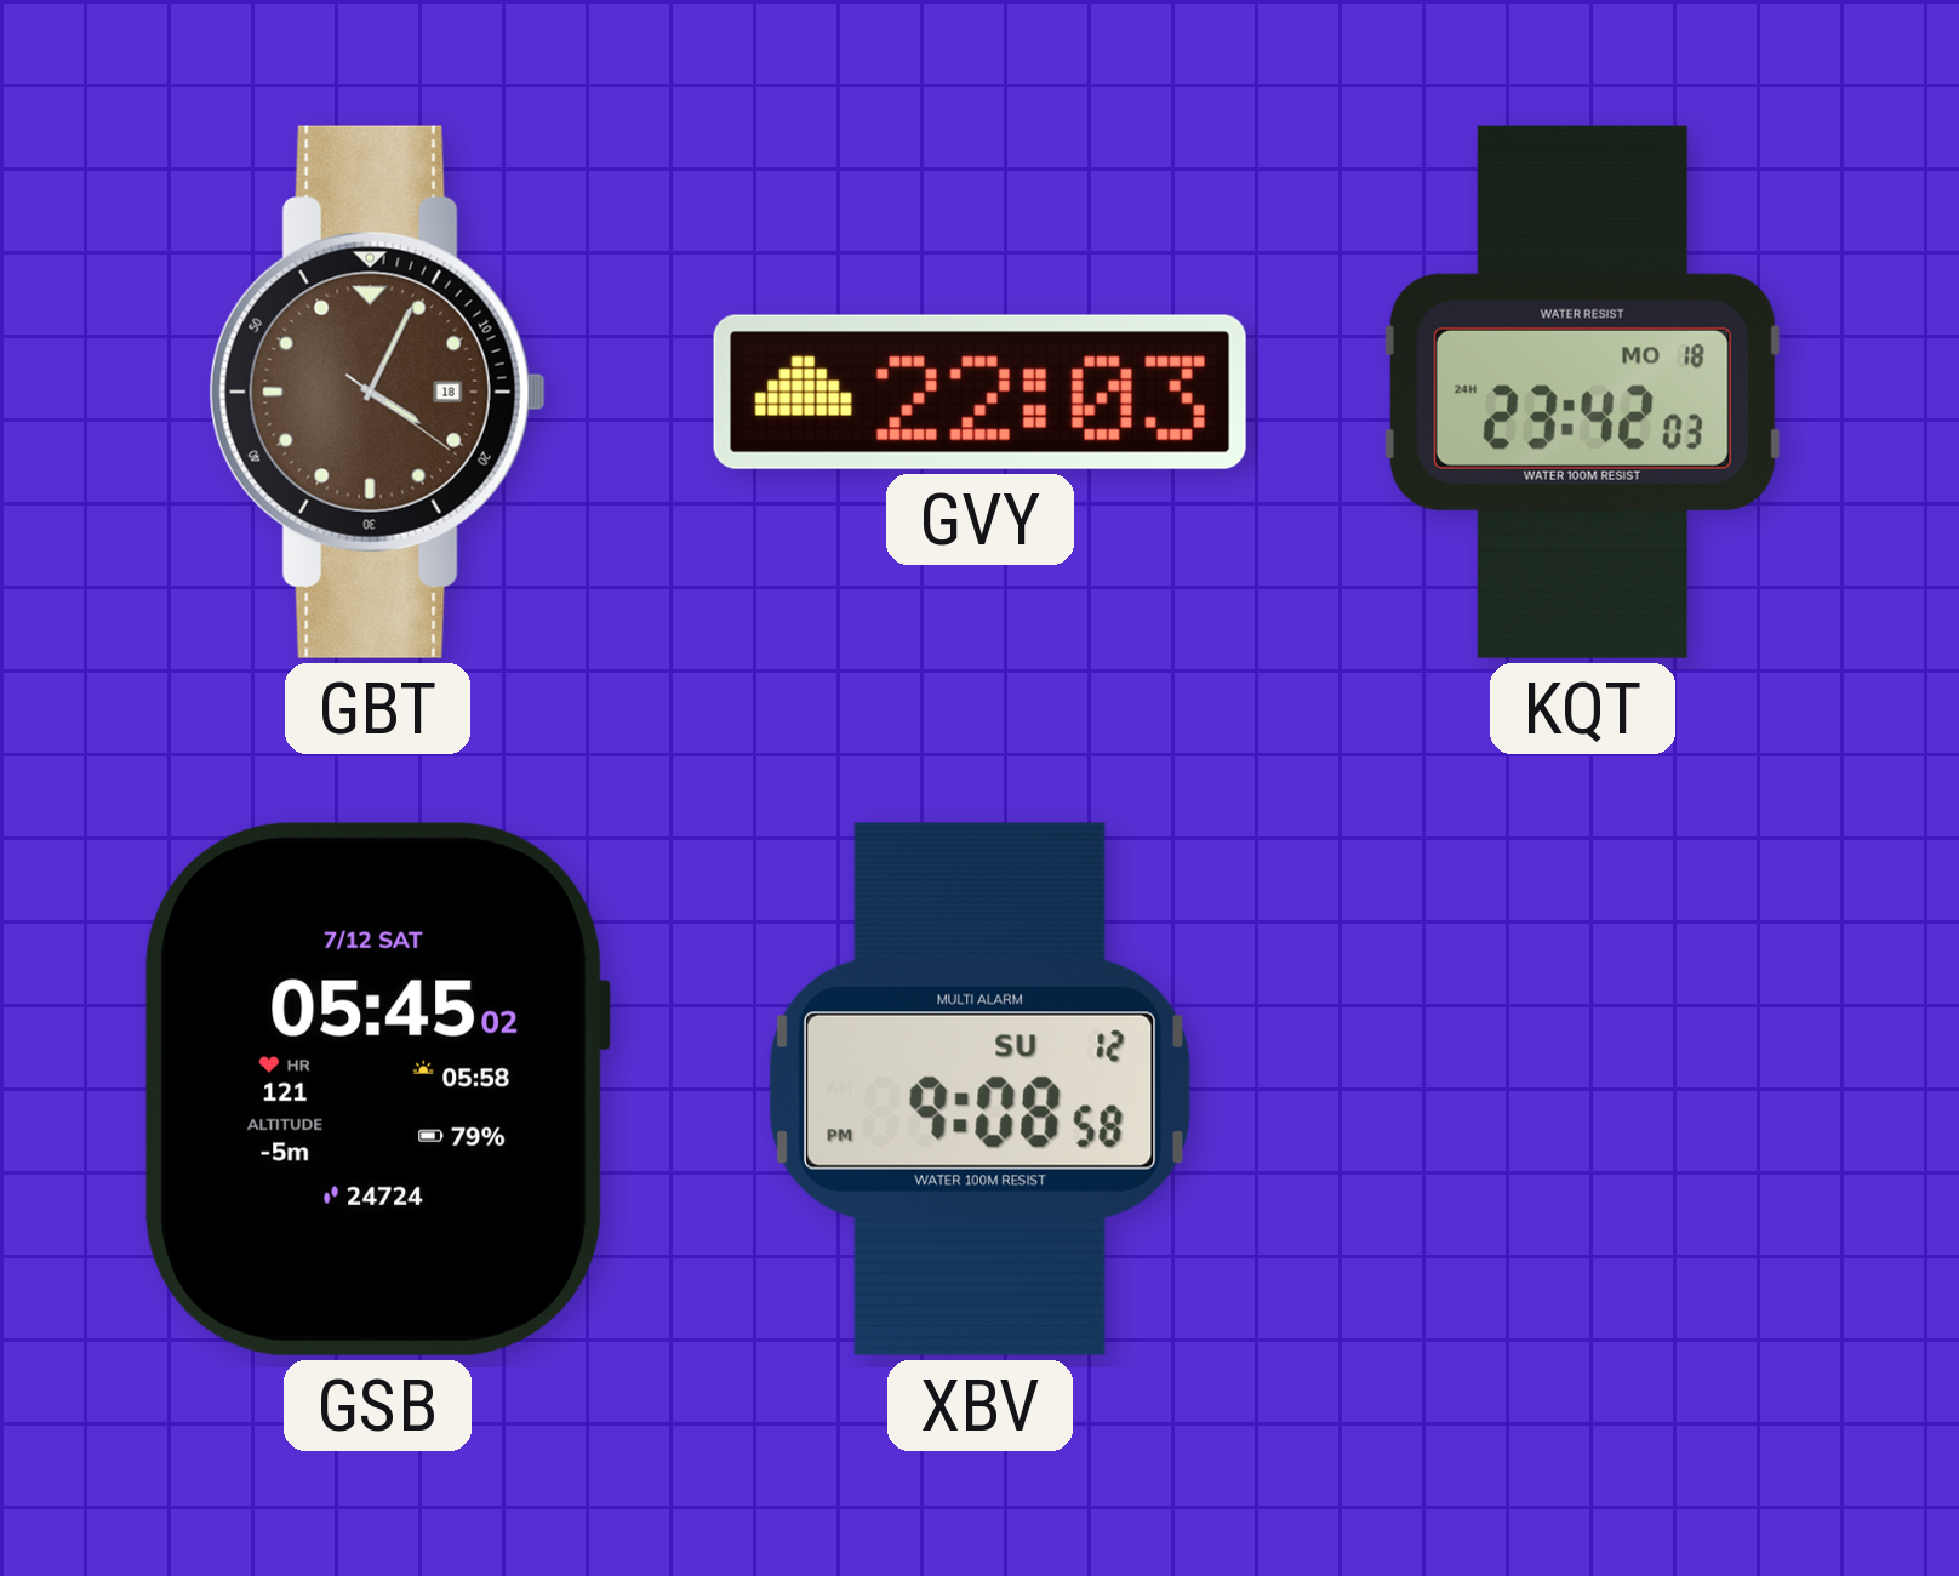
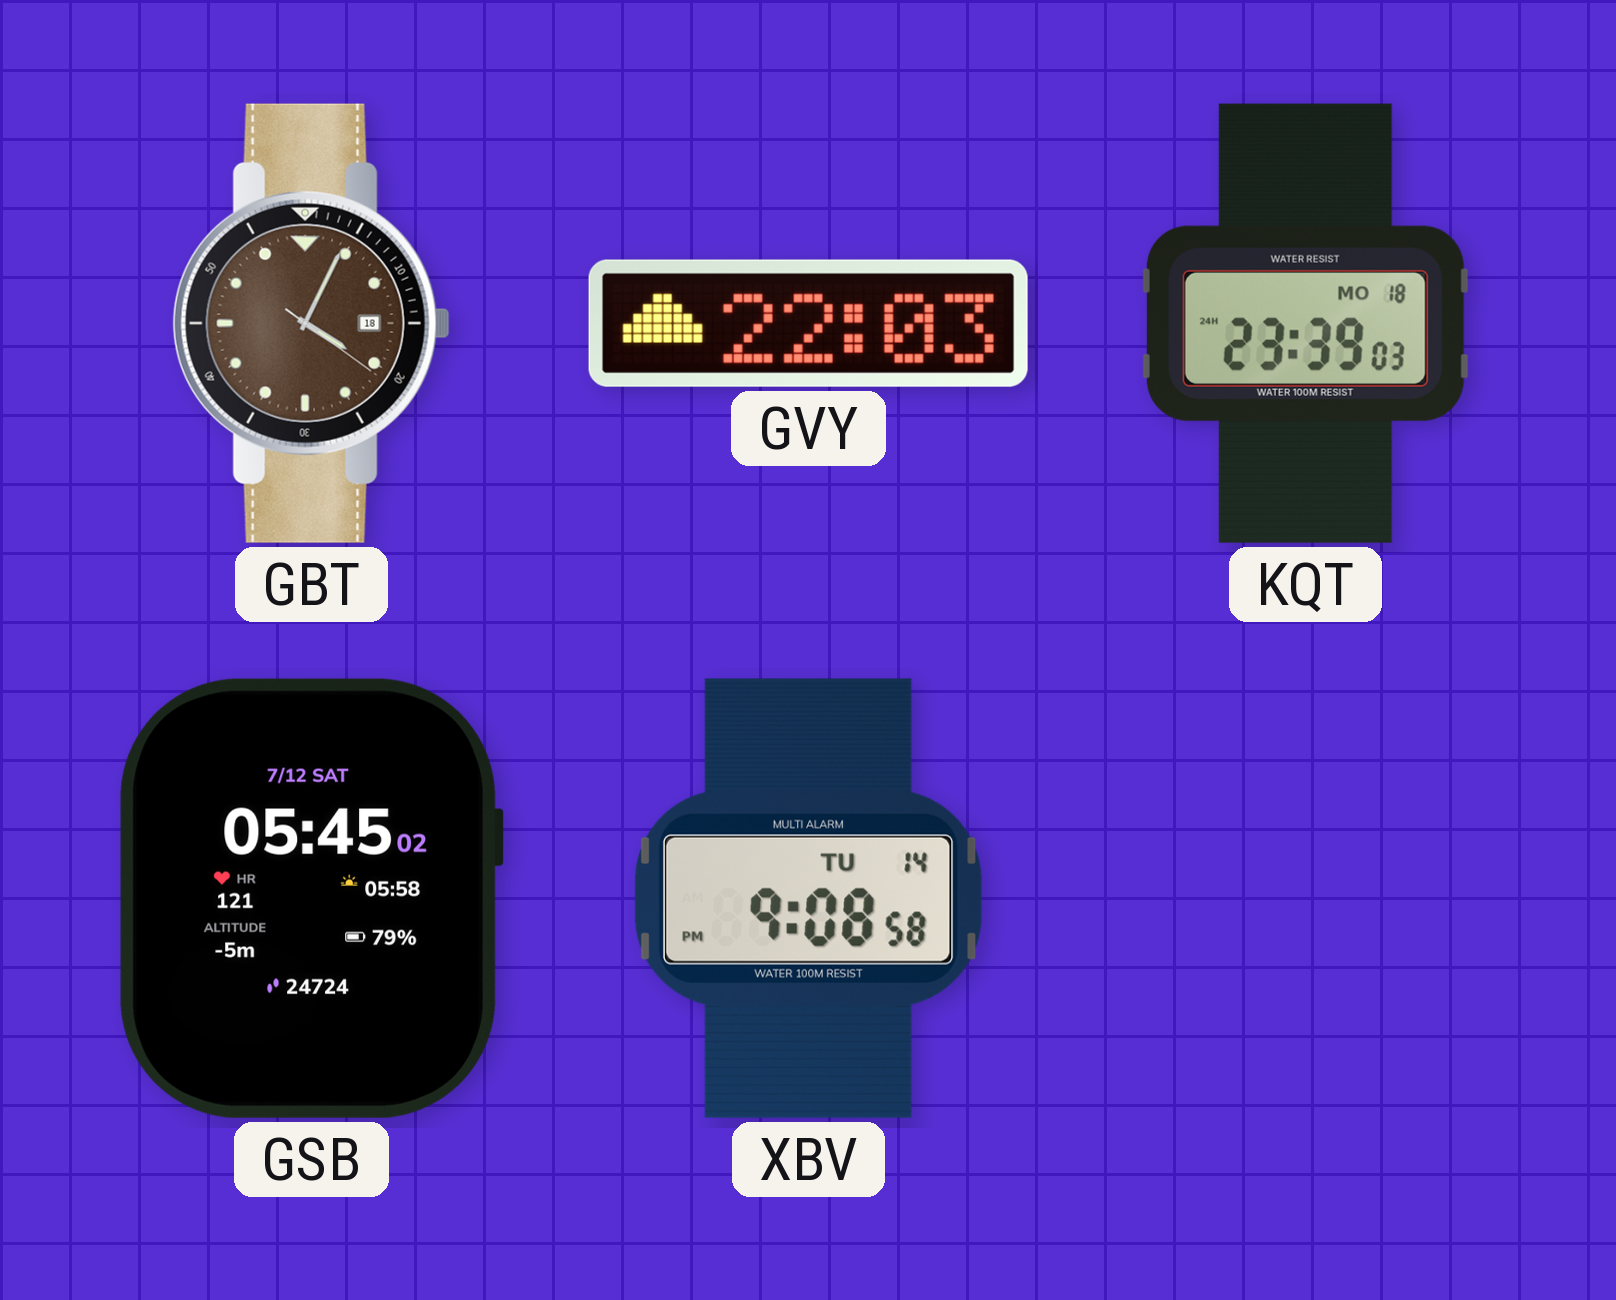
KQT: 23:42 -> 23:39 (1305, 323)
XBV date: SU 12 -> TU 14 (808, 898)
